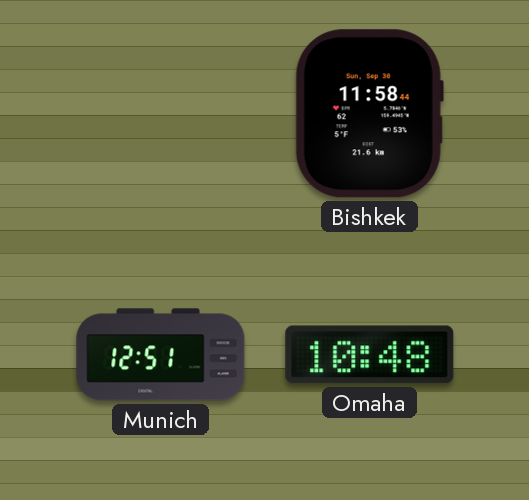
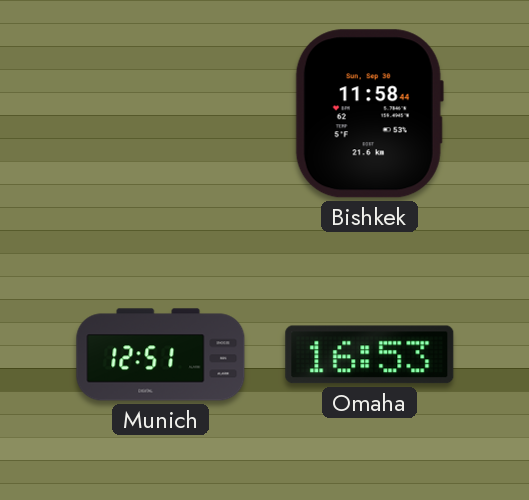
Omaha: 10:48 -> 16:53 (370, 355)
